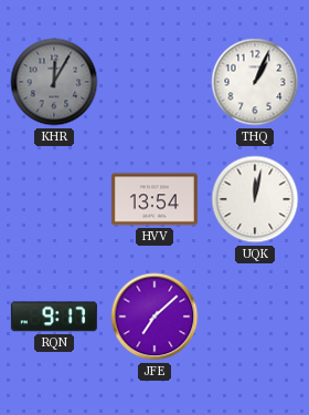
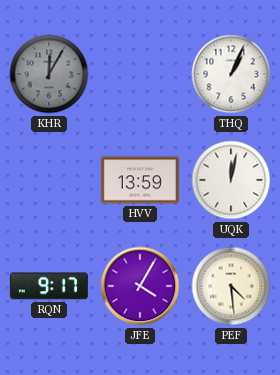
HVV: 13:54 -> 13:59 (140, 180)
JFE: 7:08 -> 4:05 (140, 286)
PEF: none -> 4:29 (231, 286)
